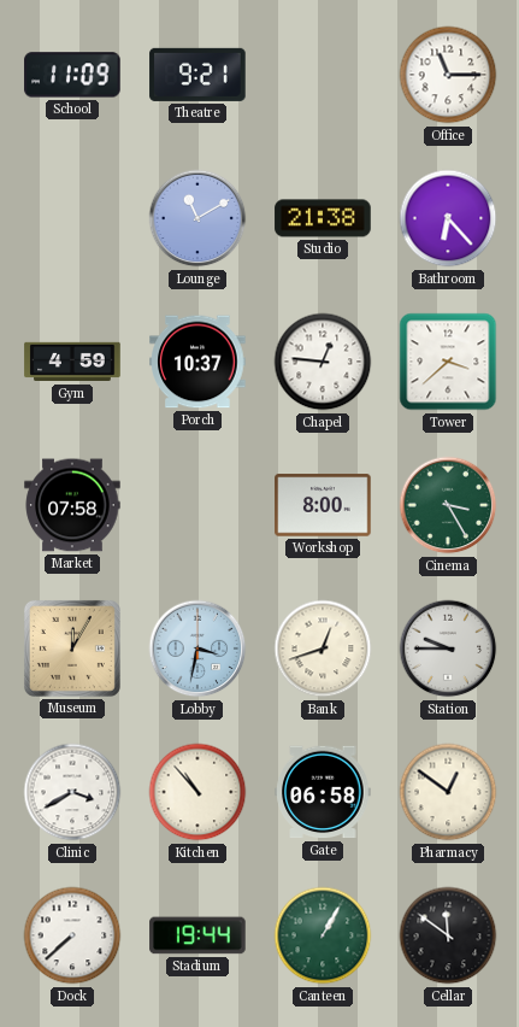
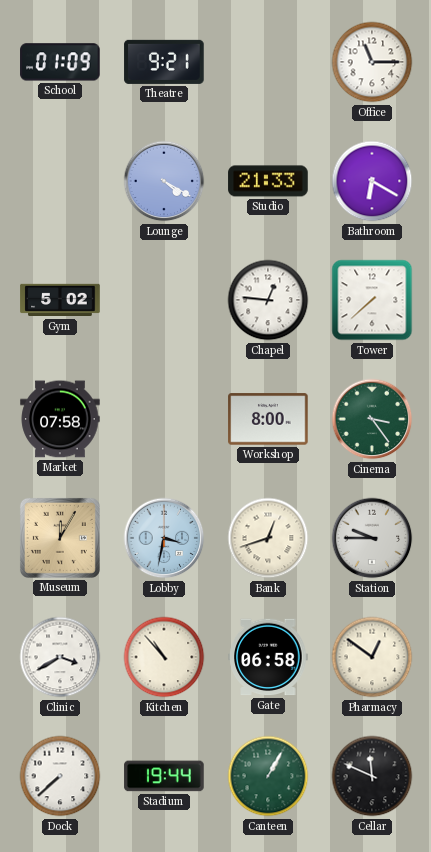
School: 11:09 -> 01:09 (60, 62)
Lounge: 11:10 -> 4:20 (164, 181)
Studio: 21:38 -> 21:33 (268, 181)
Bathroom: 6:23 -> 6:20 (372, 181)
Gym: 4:59 -> 5:02 (60, 300)
Porch: 10:37 -> none (197, 362)
Tower: 3:38 -> 7:38 (372, 300)
Cinema: 3:25 -> 3:24 (372, 419)
Cellar: 11:51 -> 11:49 (372, 776)
